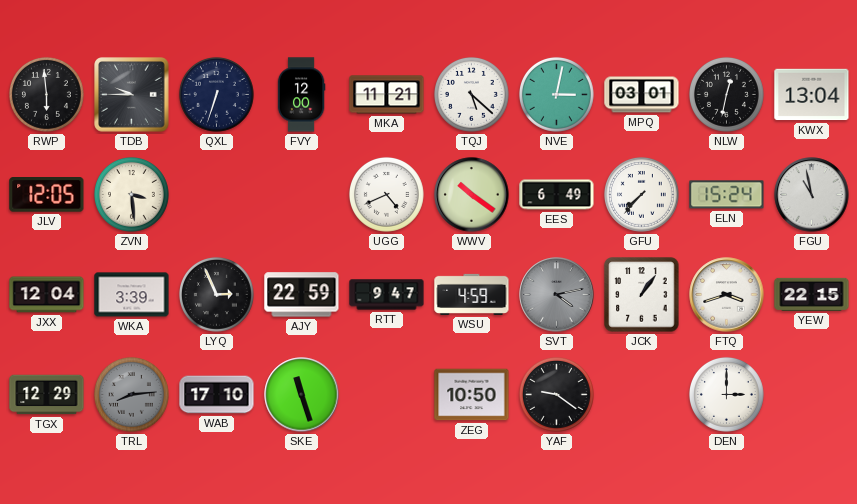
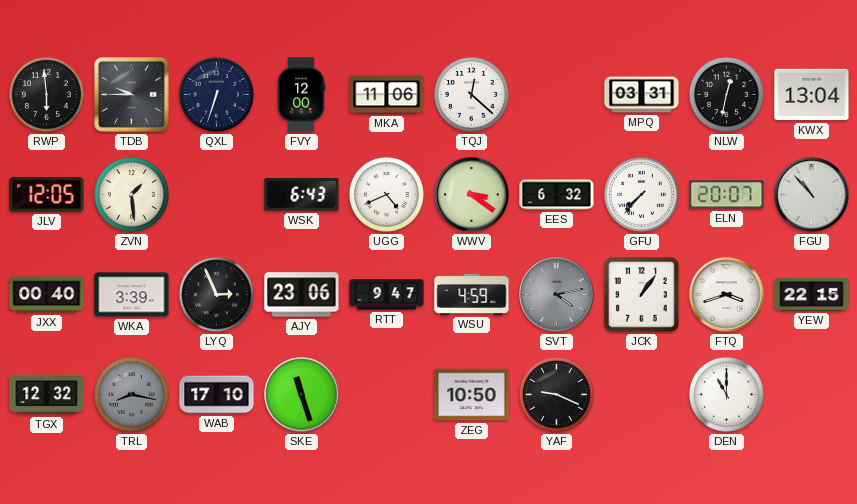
MKA: 11:21 -> 11:06 (387, 95)
TQJ: 5:22 -> 12:22 (471, 94)
NVE: 3:02 -> none (556, 94)
MPQ: 03:01 -> 03:31 (642, 95)
ZVN: 3:29 -> 1:29 (131, 194)
WSK: none -> 6:43 (302, 195)
WWV: 10:21 -> 3:21 (472, 195)
EES: 6:49 -> 6:32 (557, 195)
ELN: 15:24 -> 20:07 (727, 195)
FGU: 10:58 -> 10:53 (812, 195)
JXX: 12:04 -> 00:40 (47, 295)
AJY: 22:59 -> 23:06 (302, 295)
TGX: 12:29 -> 12:32 (47, 395)
TRL: 8:14 -> 8:17 (131, 394)
YAF: 9:21 -> 9:19 (556, 394)
DEN: 3:00 -> 11:00 (726, 394)
